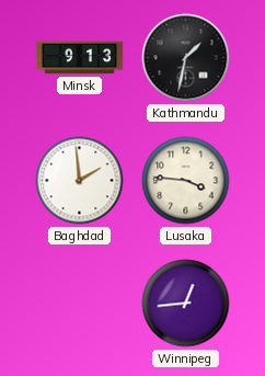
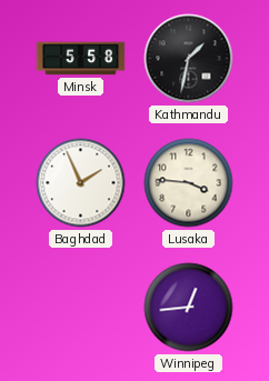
Minsk: 9:13 -> 5:58 (81, 59)
Baghdad: 1:59 -> 1:56 (81, 183)
